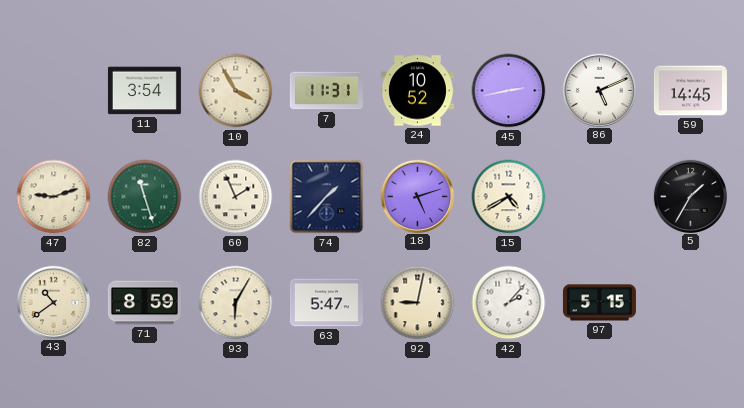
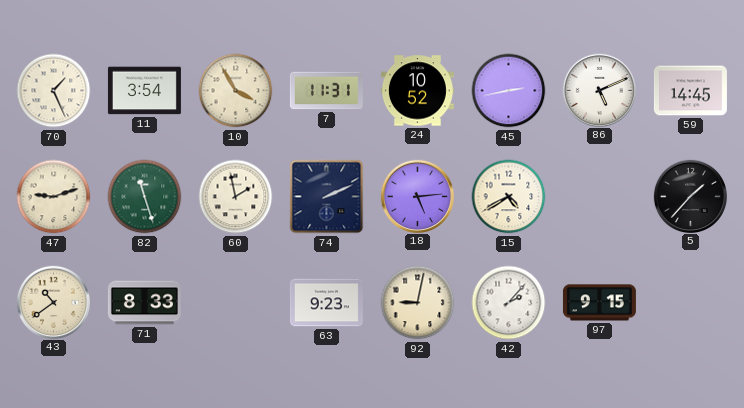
70: none -> 1:26 (54, 91)
60: 1:56 -> 1:58 (236, 197)
74: 1:37 -> 2:11 (327, 197)
18: 5:12 -> 5:14 (417, 196)
5: 1:35 -> 1:37 (690, 196)
71: 8:59 -> 8:33 (144, 303)
93: 6:05 -> none (236, 303)
63: 5:47 -> 9:23 (326, 303)
97: 5:15 -> 9:15 (599, 303)
